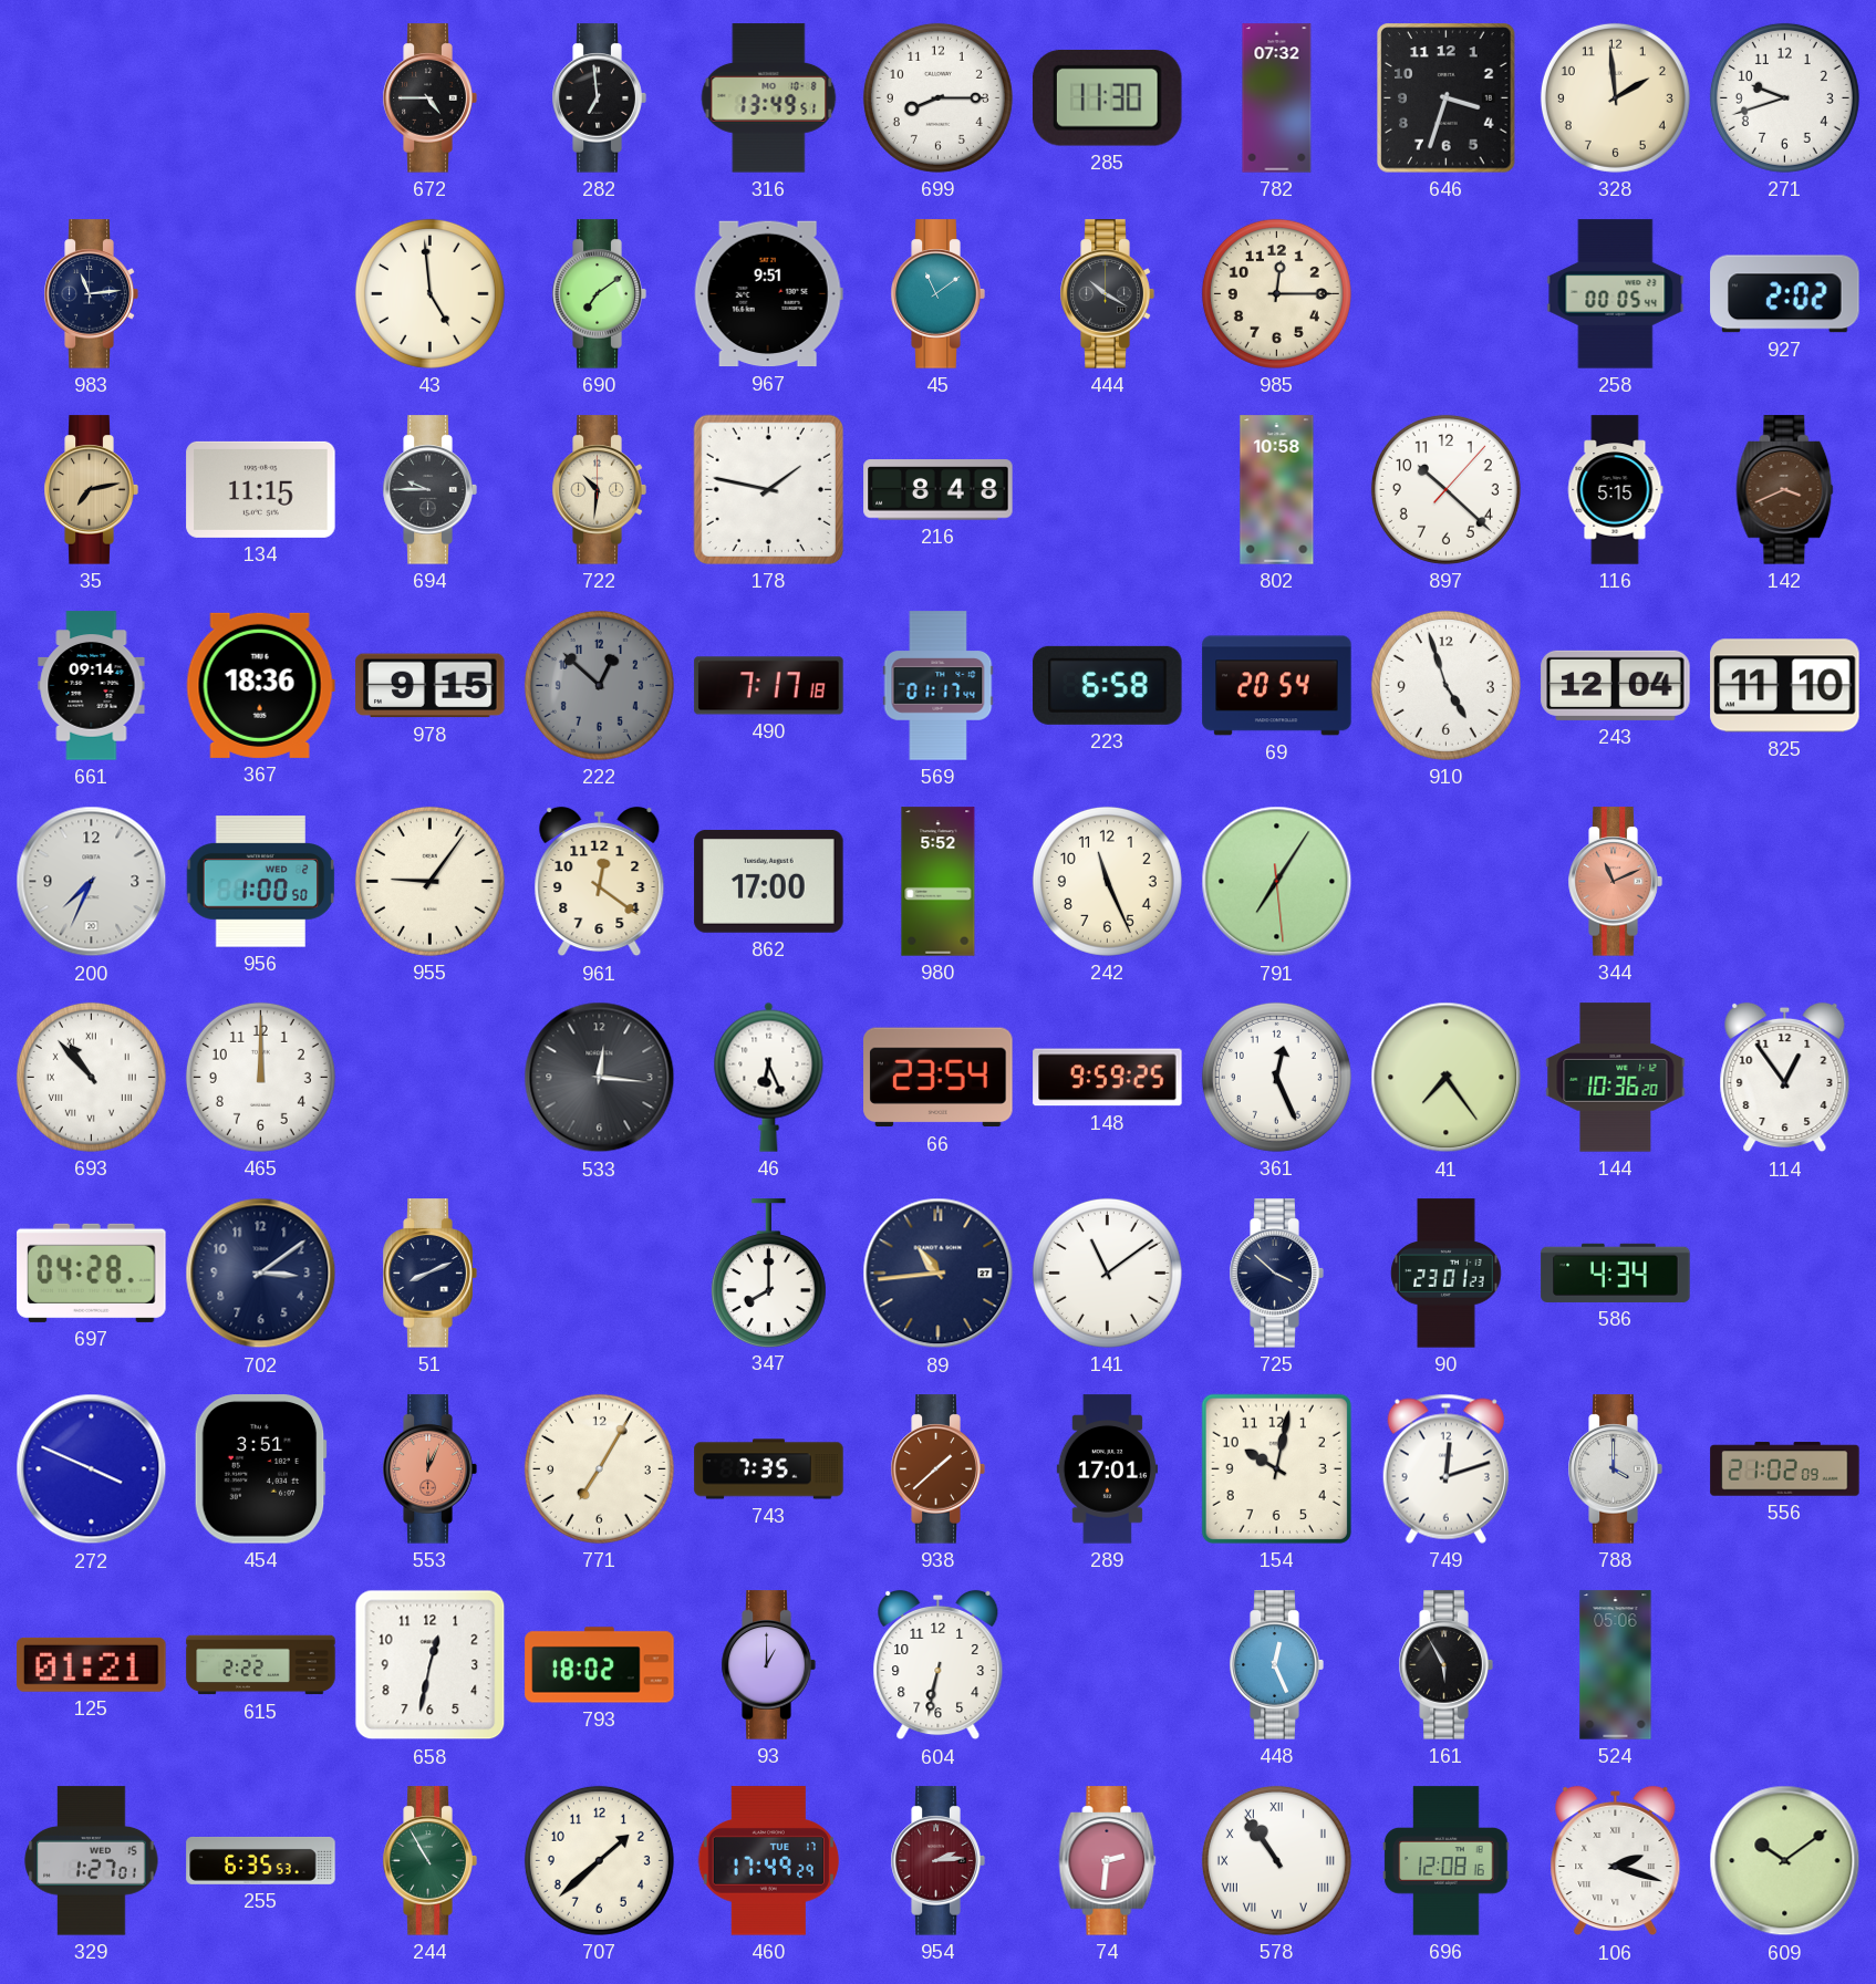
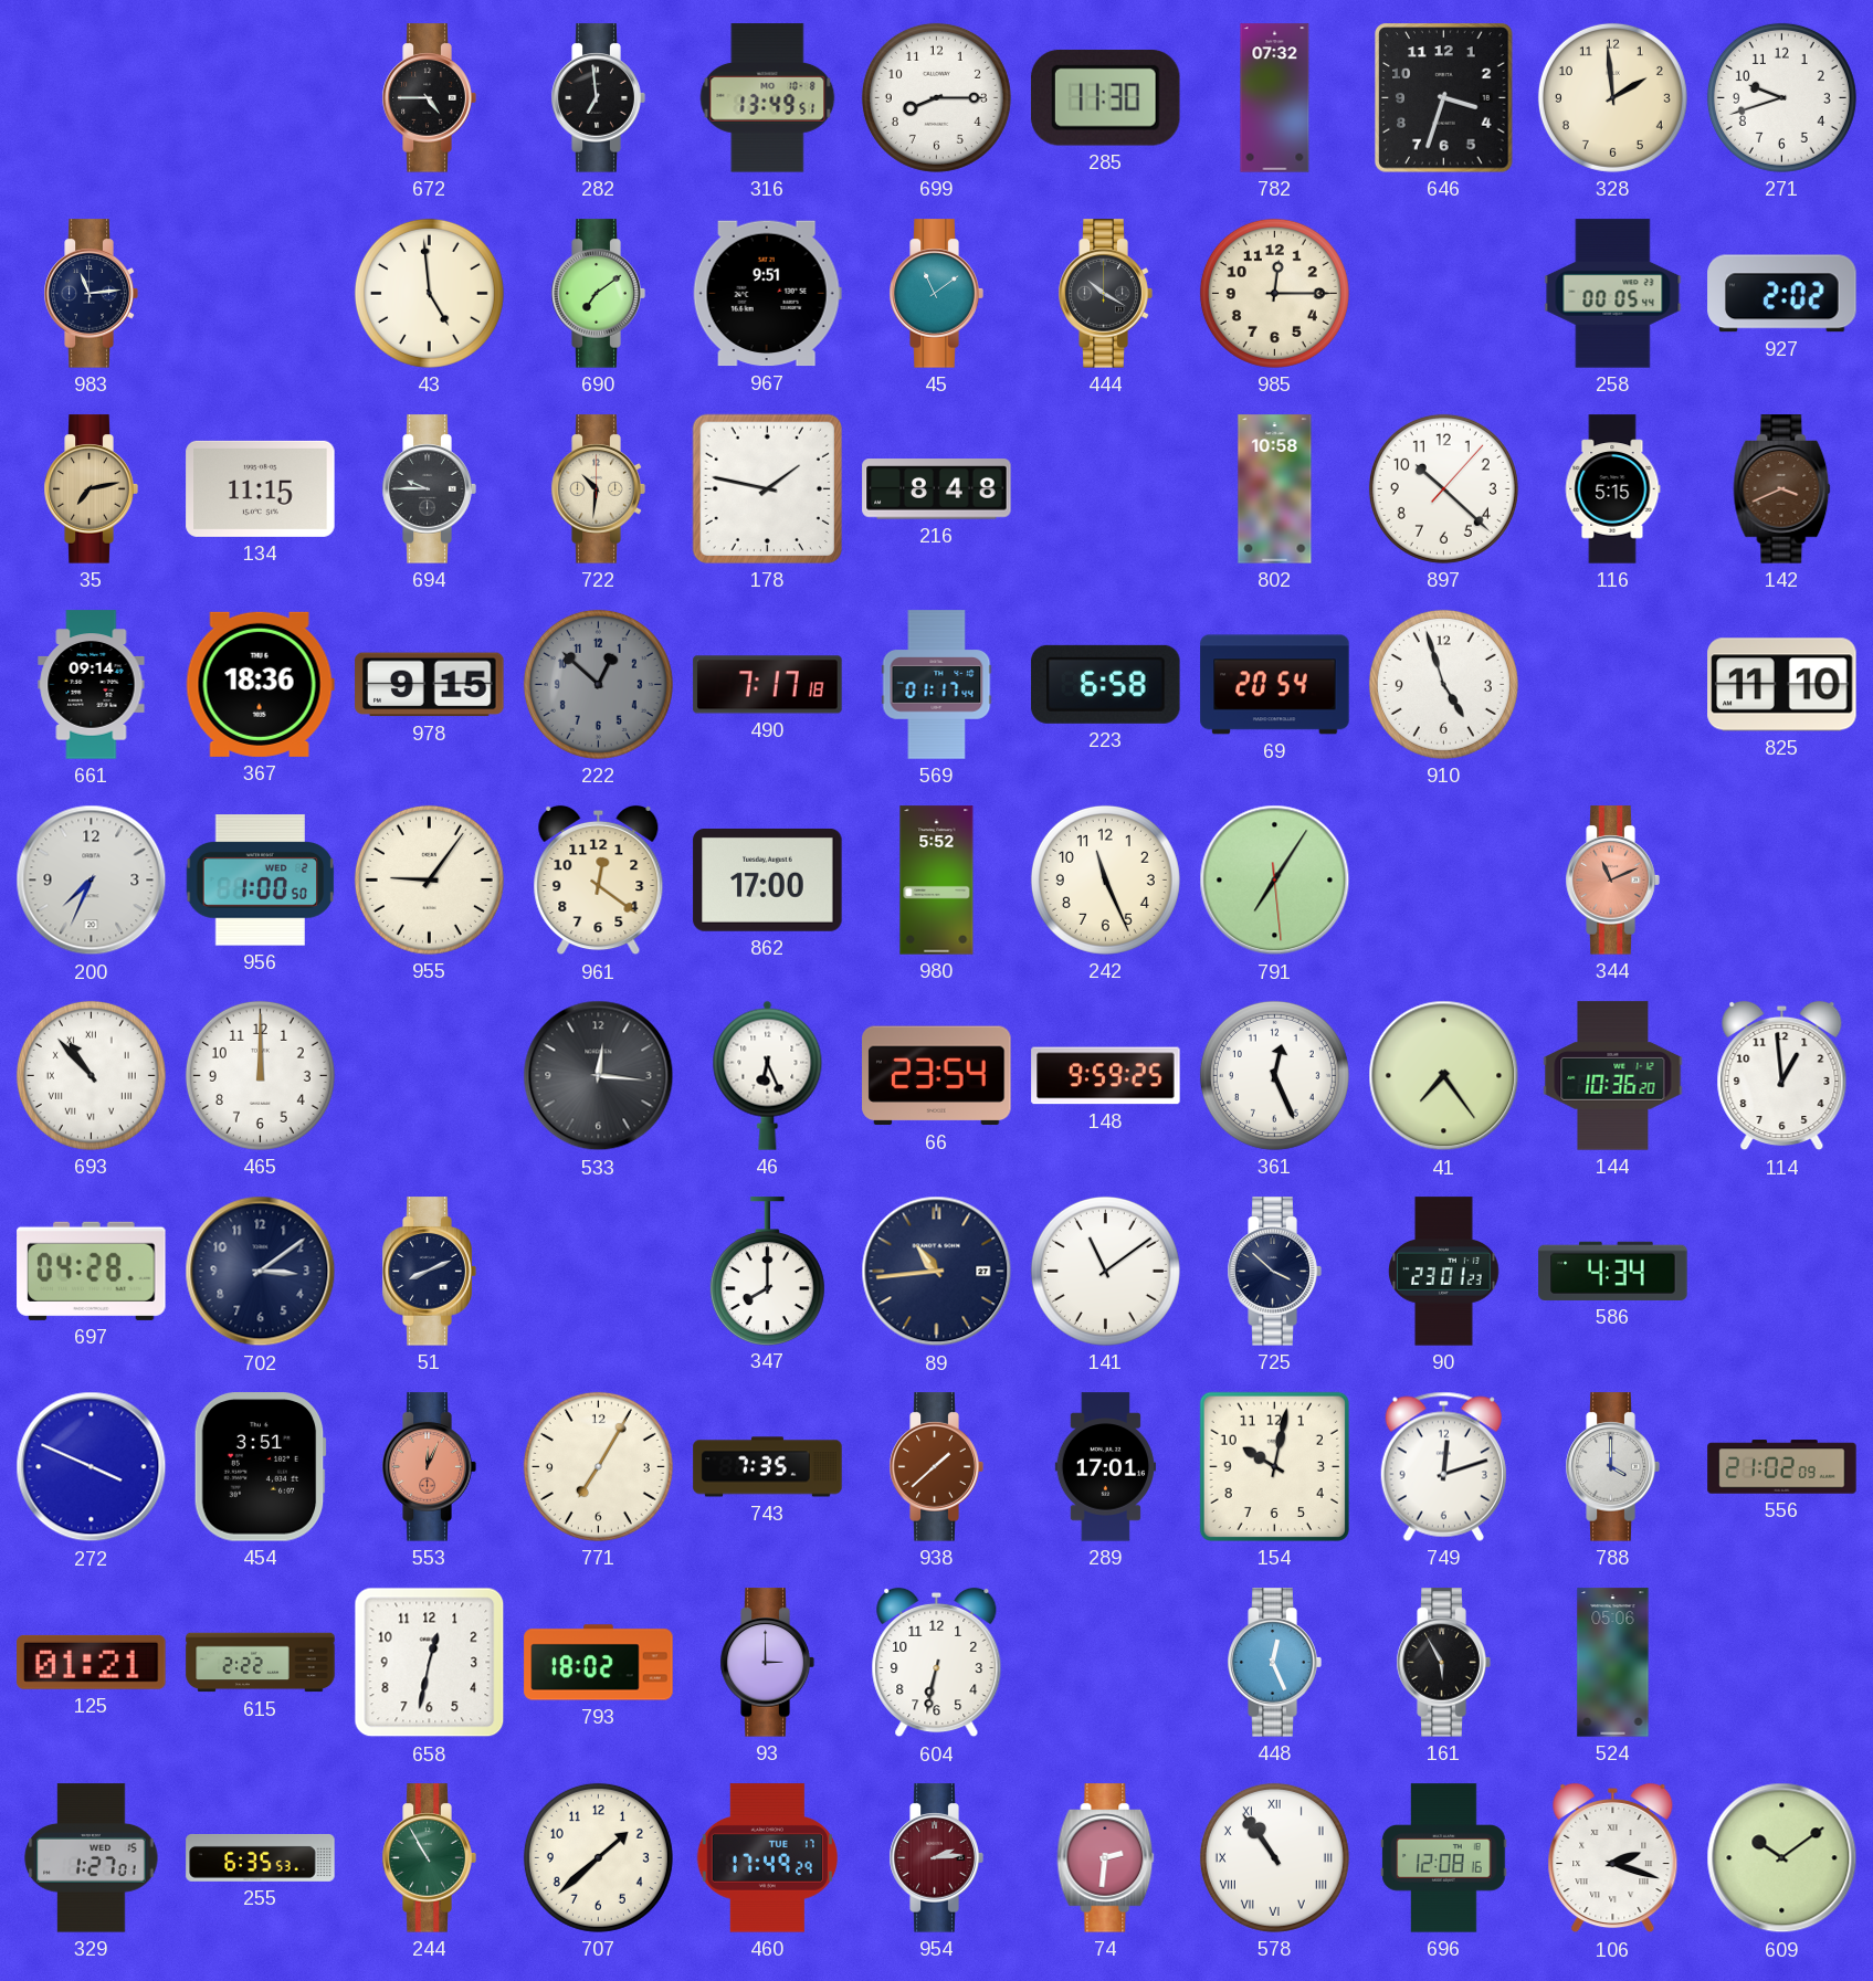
243: 12:04 -> none (1616, 685)
114: 12:54 -> 12:59 (1782, 1076)
93: 1:00 -> 3:00 (767, 1663)
